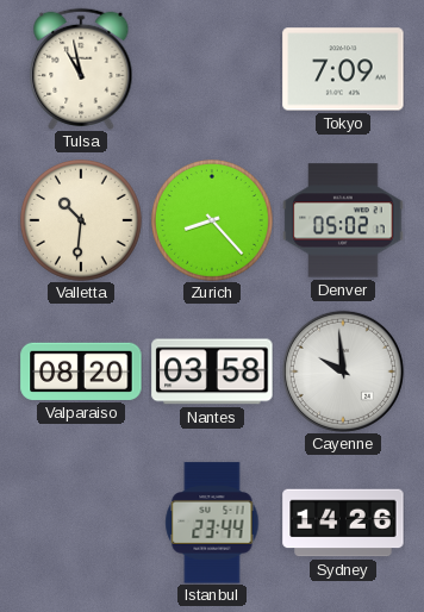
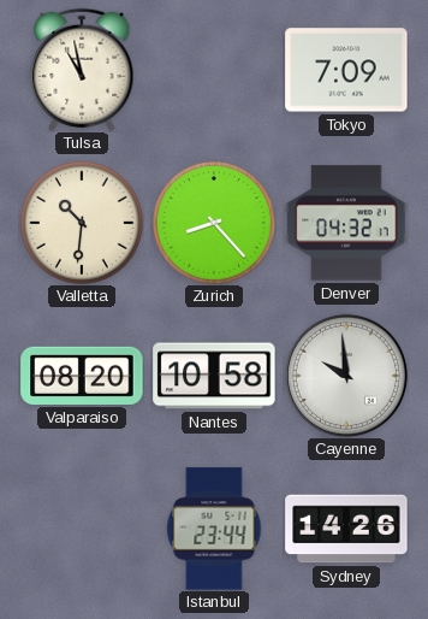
Denver: 05:02 -> 04:32 (346, 223)
Nantes: 03:58 -> 10:58 (214, 376)
